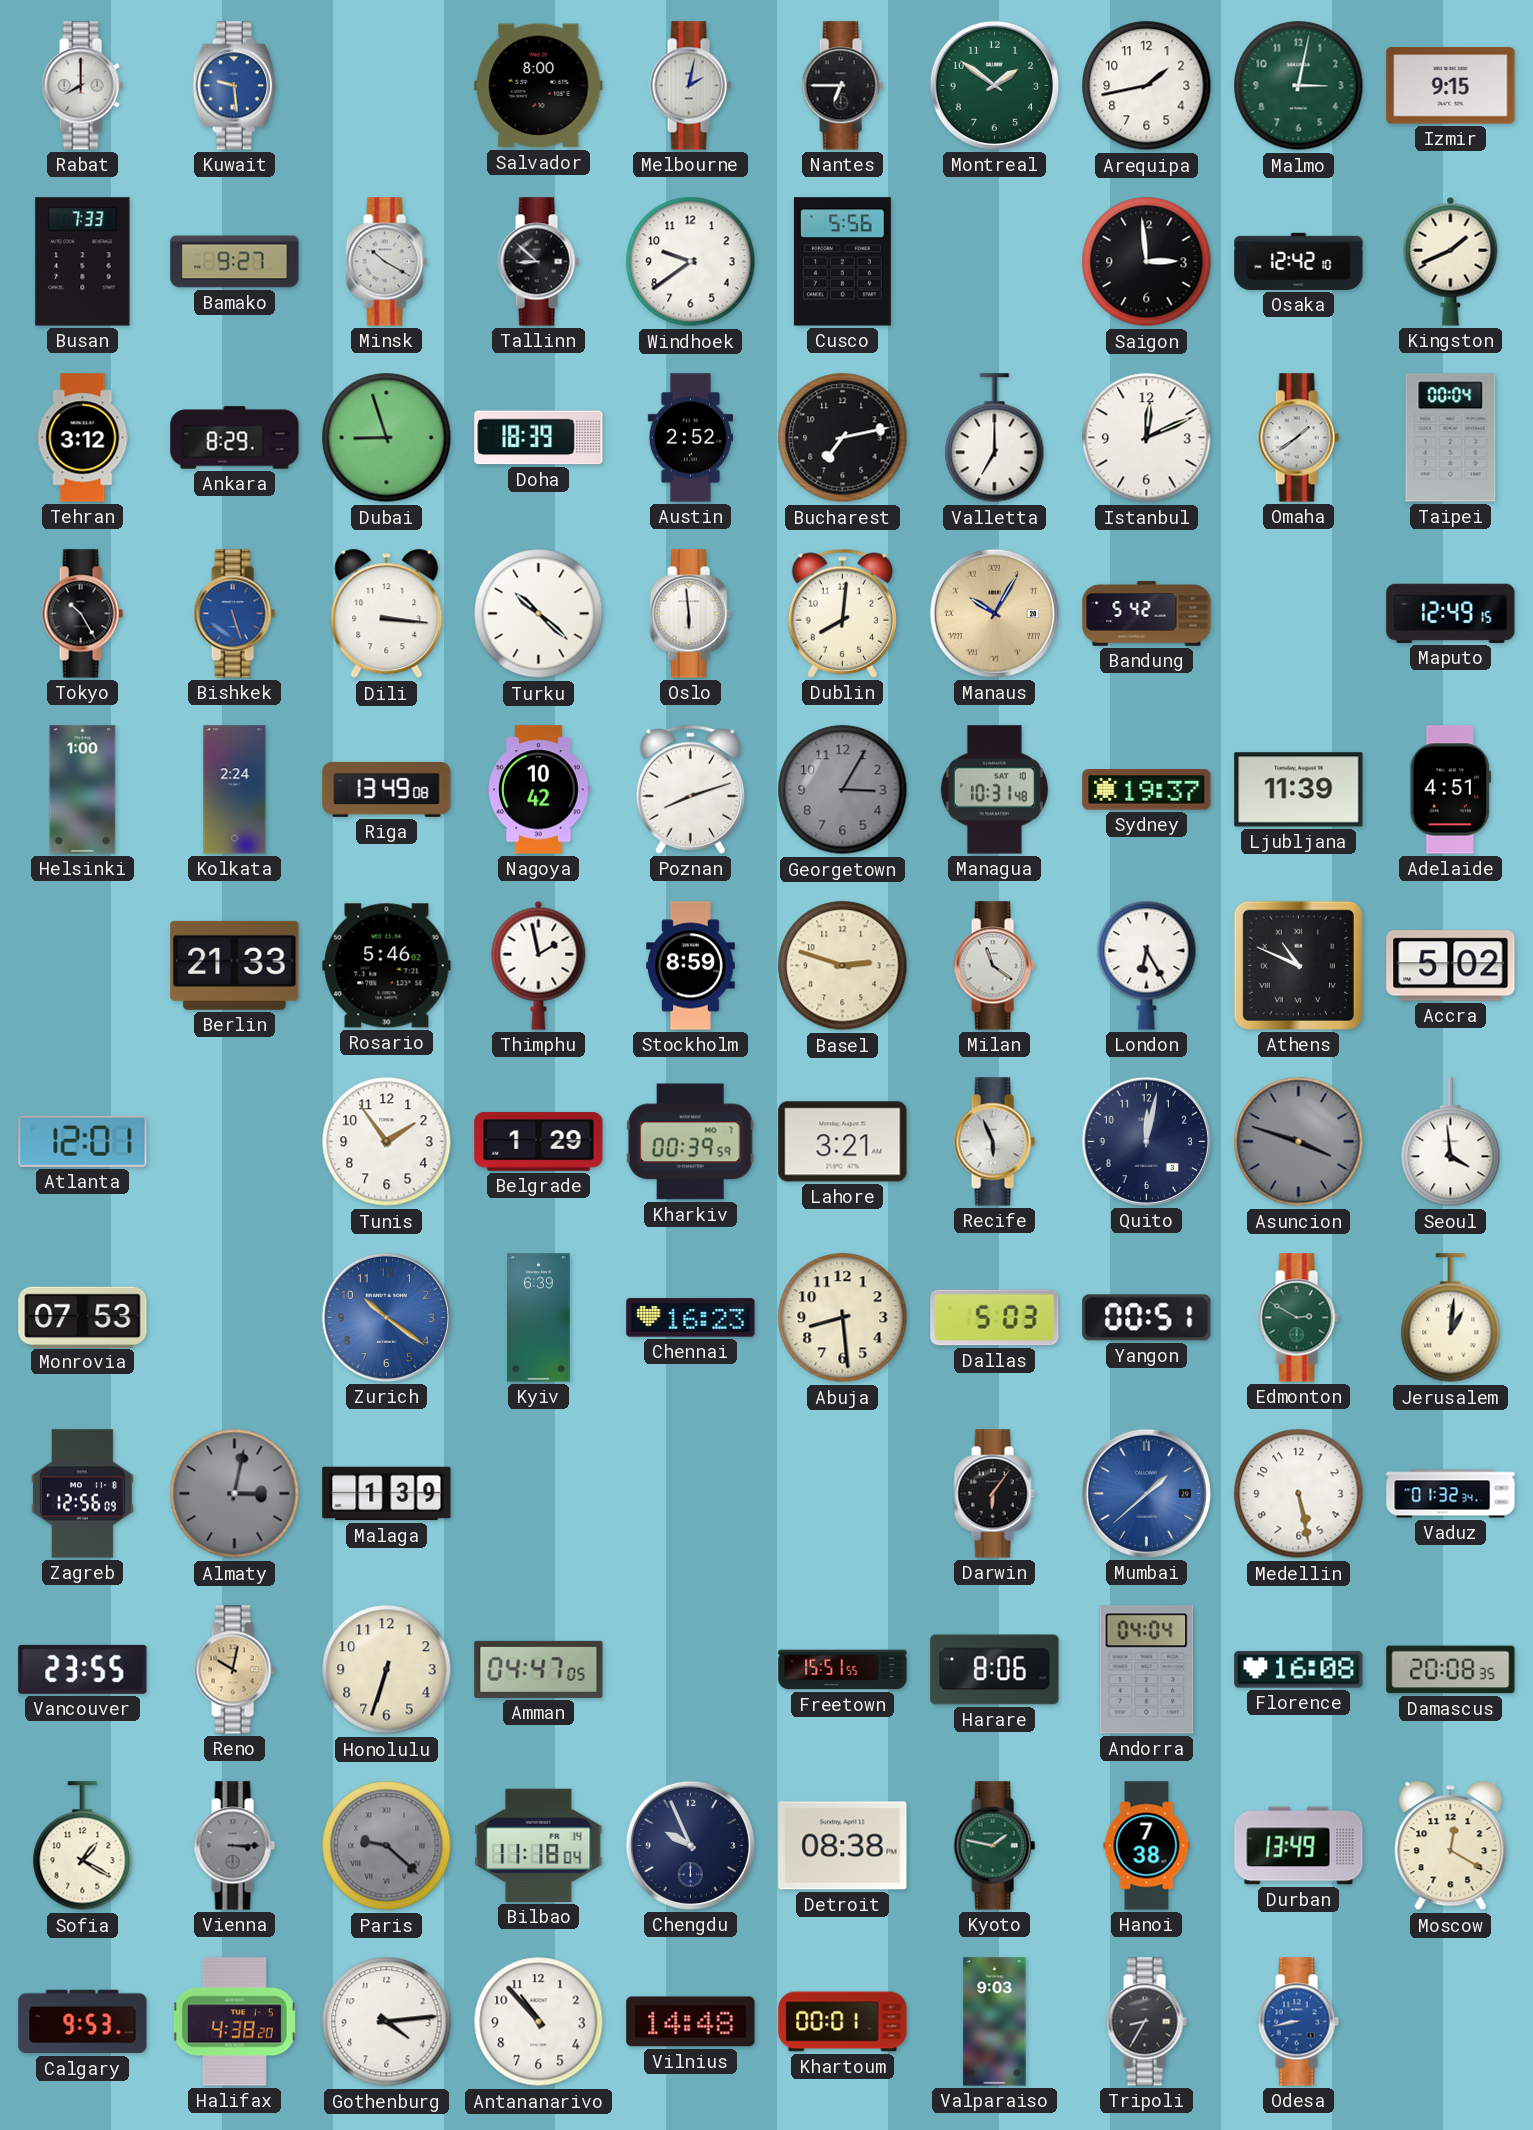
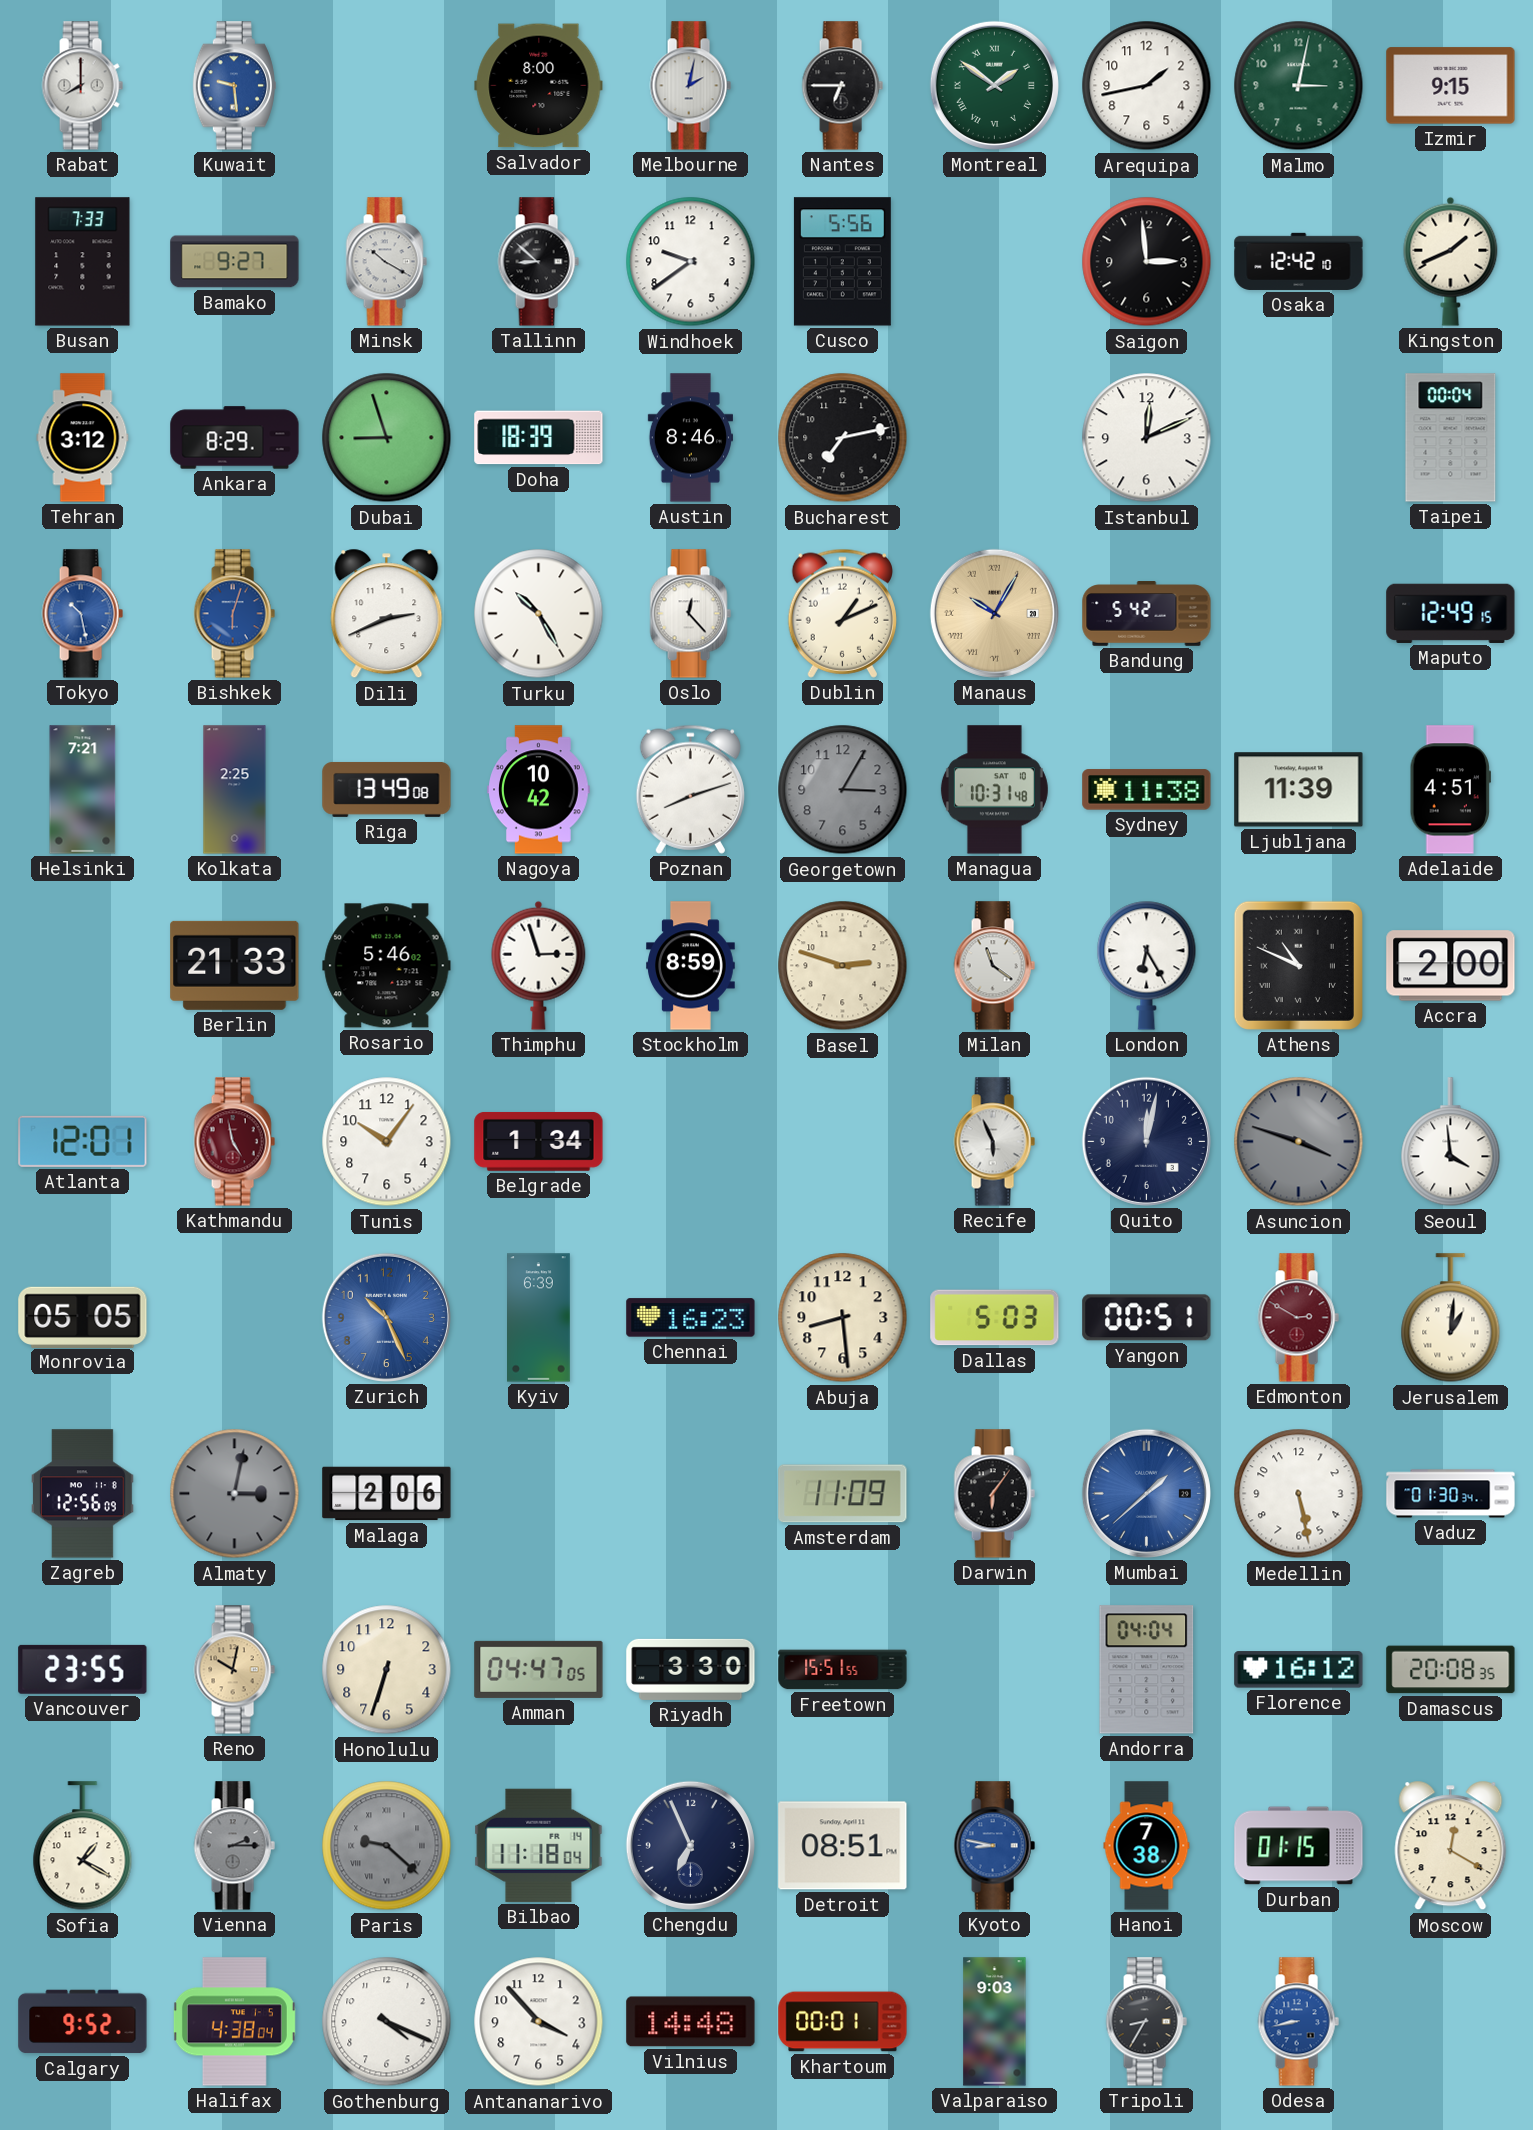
Montreal numerals: Arabic -> Roman (994, 85)
Austin: 2:52 -> 8:46 (690, 438)
Valletta: 7:00 -> none (995, 438)
Omaha: 1:39 -> none (1298, 438)
Tokyo: 10:25 -> 10:28 (82, 614)
Tokyo dial: black -> blue (82, 614)
Bishkek: 5:27 -> 6:03 (234, 614)
Dili: 3:16 -> 2:41 (387, 614)
Turku: 10:22 -> 10:25 (539, 614)
Oslo: 5:59 -> 12:23 (690, 614)
Dublin: 8:01 -> 1:11 (842, 613)
Helsinki: 1:00 -> 7:21 (83, 790)
Kolkata: 2:24 -> 2:25 (235, 790)
Sydney: 19:37 -> 11:38 (1147, 790)
Thimphu: 1:58 -> 2:57 (539, 965)
Accra: 5:02 -> 2:00 (1451, 966)
Kathmandu: none -> 4:58 (234, 1142)
Tunis: 1:54 -> 10:06 (387, 1142)
Belgrade: 1:29 -> 1:34 (539, 1141)
Kharkiv: 00:39 -> none (690, 1142)
Lahore: 3:21 -> none (843, 1142)
Monrovia: 07:53 -> 05:05 (83, 1317)
Zurich: 10:21 -> 10:26 (386, 1317)
Edmonton dial: green -> burgundy (1298, 1318)
Malaga: 1:39 -> 2:06 (387, 1494)
Amsterdam: none -> 11:09 (843, 1494)
Vaduz: 01:32 -> 01:30 (1451, 1494)
Riyadh: none -> 3:30 (691, 1669)
Harare: 8:06 -> none (995, 1670)
Florence: 16:08 -> 16:12 (1299, 1670)
Vienna: 3:15 -> 2:15 (234, 1846)
Chengdu: 9:56 -> 6:56 (690, 1845)
Detroit: 08:38 -> 08:51 (843, 1846)
Kyoto: 1:47 -> 8:47 (994, 1846)
Kyoto dial: green -> blue (994, 1846)
Durban: 13:49 -> 01:15 (1299, 1846)
Calgary: 9:53 -> 9:52 (83, 2022)
Halifax: 4:38:20 -> 4:38:04 (234, 2022)
Gothenburg: 4:14 -> 4:19 (387, 2022)
Antananarivo: 10:53 -> 3:53 (539, 2022)
